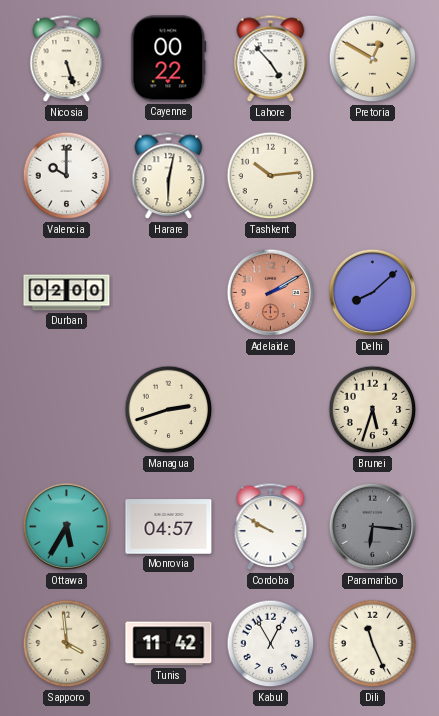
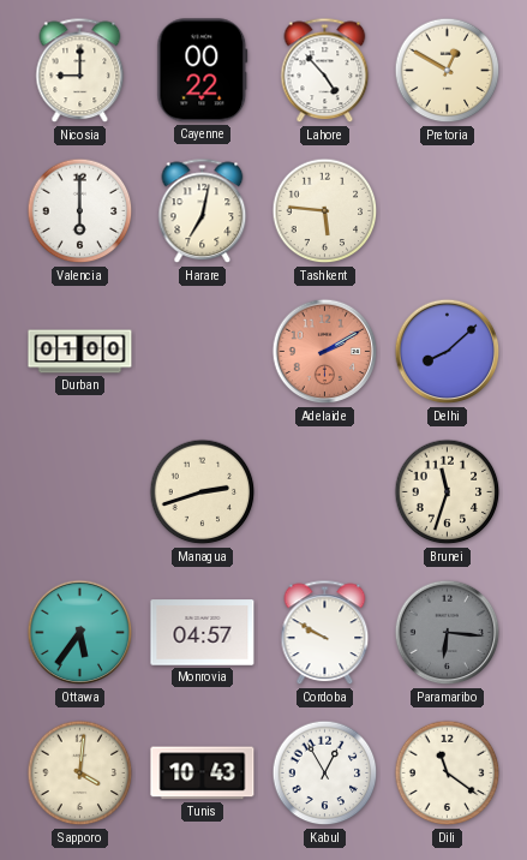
Nicosia: 5:27 -> 9:00 (80, 71)
Valencia: 10:00 -> 6:00 (80, 211)
Harare: 6:02 -> 7:02 (203, 211)
Tashkent: 10:14 -> 5:46 (325, 211)
Durban: 02:00 -> 01:00 (80, 352)
Brunei: 5:33 -> 11:33 (448, 492)
Ottawa: 5:35 -> 5:36 (80, 633)
Sapporo: 3:59 -> 4:01 (80, 774)
Tunis: 11:42 -> 10:43 (203, 774)
Dili: 11:26 -> 11:21 (448, 774)
